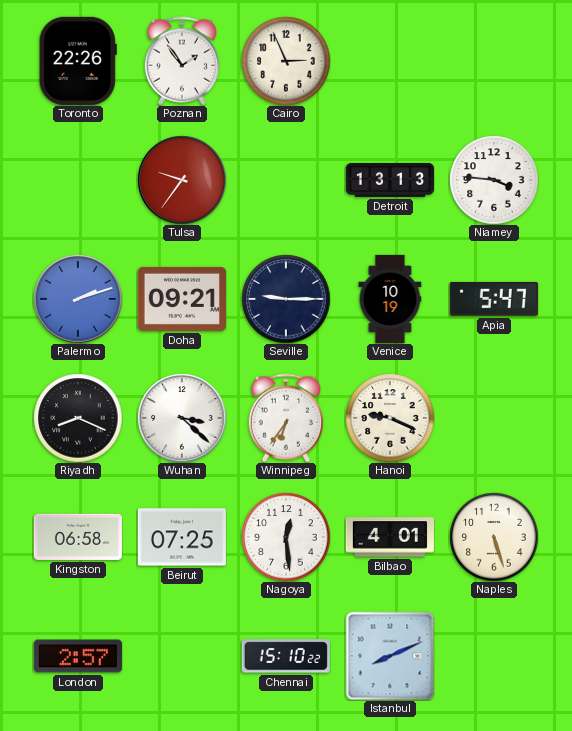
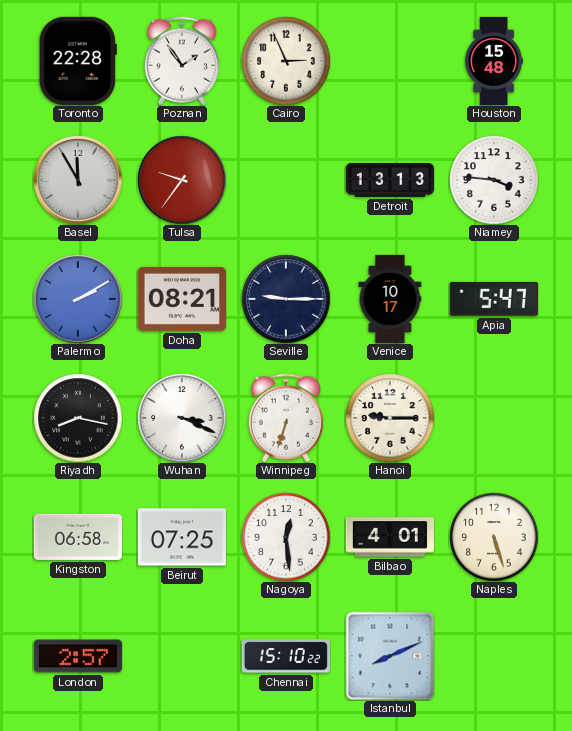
Toronto: 22:26 -> 22:28 (78, 61)
Houston: none -> 15:48 (494, 60)
Basel: none -> 11:55 (78, 180)
Palermo: 2:12 -> 2:10 (78, 299)
Doha: 09:21 -> 08:21 (182, 299)
Venice: 10:19 -> 10:17 (390, 299)
Riyadh: 8:19 -> 8:17 (78, 418)
Wuhan: 3:22 -> 3:19 (182, 418)
Winnipeg: 6:36 -> 6:33 (286, 418)
Hanoi: 9:19 -> 9:15 (390, 418)
